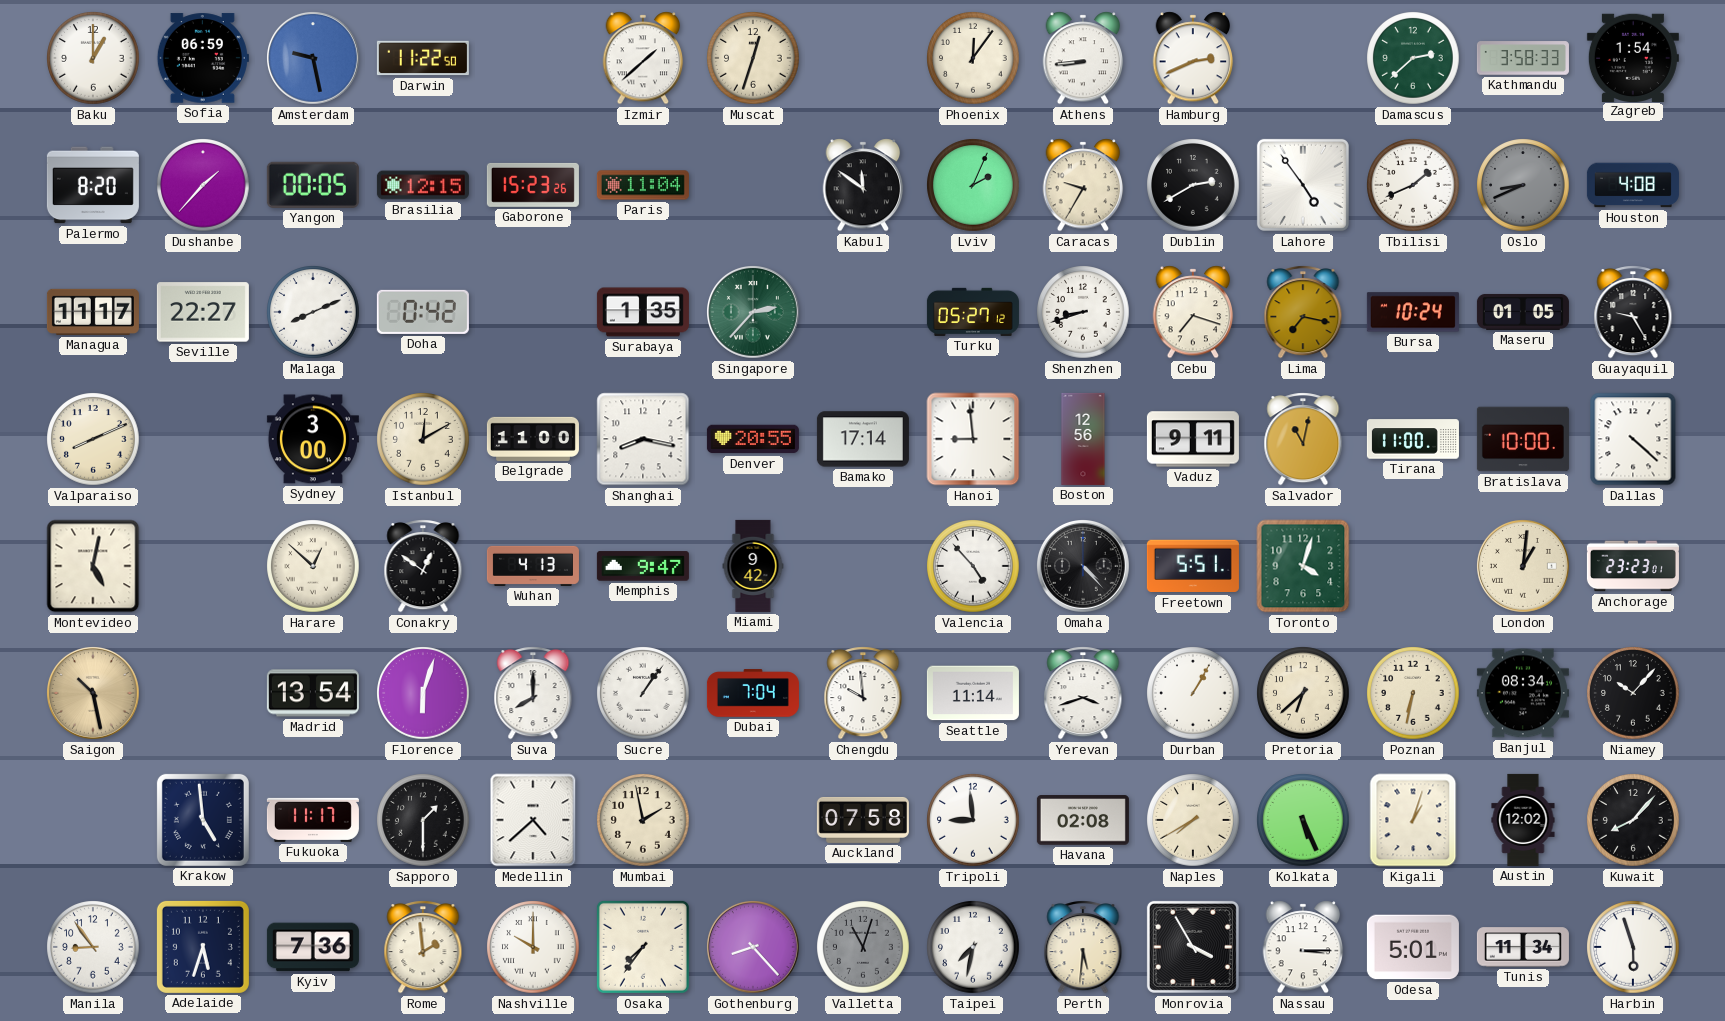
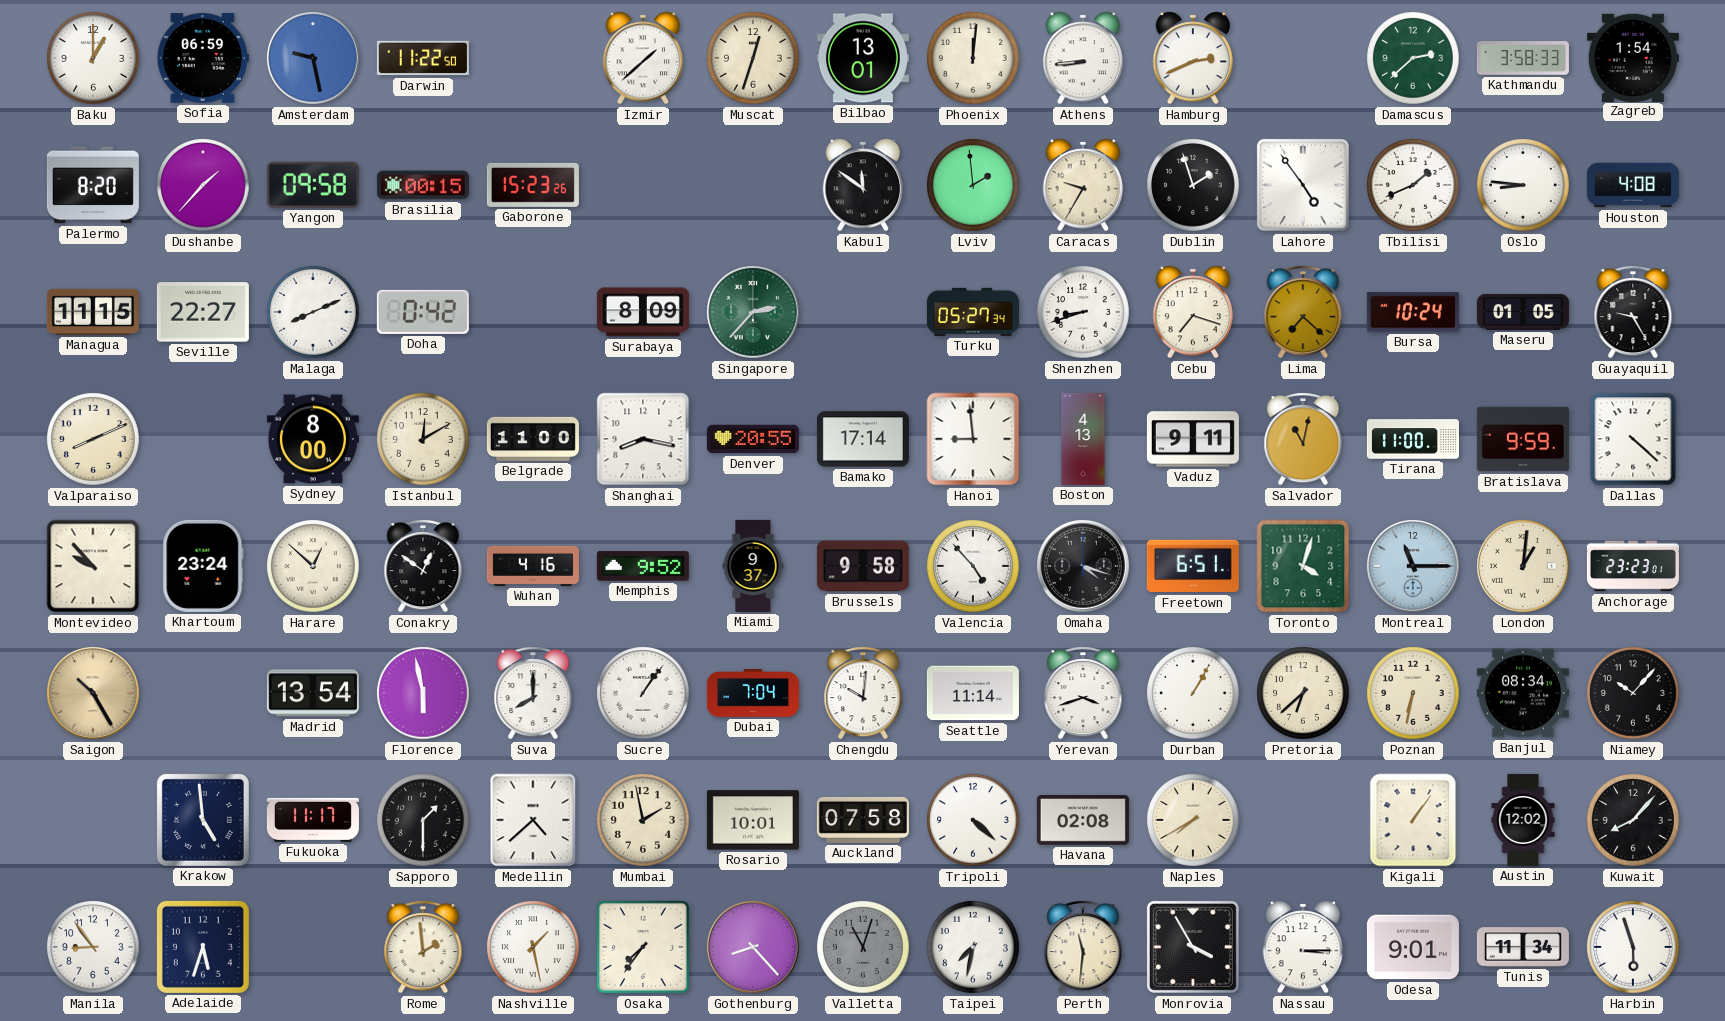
Bilbao: none -> 13:01 (863, 58)
Phoenix: 12:06 -> 12:01 (973, 58)
Yangon: 00:05 -> 09:58 (313, 185)
Brasilia: 12:15 -> 00:15 (423, 185)
Paris: 11:04 -> none (643, 185)
Lviv: 2:04 -> 1:59 (973, 185)
Dublin: 2:40 -> 1:57 (1193, 185)
Oslo: 8:41 -> 8:46 (1523, 185)
Oslo dial: grey -> white (1523, 185)
Managua: 11:17 -> 11:15 (93, 312)
Surabaya: 1:35 -> 8:09 (643, 312)
Turku: 05:27:12 -> 05:27:34 (973, 312)
Lima: 7:17 -> 7:22 (1303, 312)
Sydney: 3:00 -> 8:00 (313, 439)
Boston: 12:56 -> 4:13 (1083, 439)
Bratislava: 10:00 -> 9:59 (1523, 439)
Montevideo: 5:02 -> 9:53 (93, 566)
Khartoum: none -> 23:24 (203, 566)
Wuhan: 4:13 -> 4:16 (533, 566)
Memphis: 9:47 -> 9:52 (643, 566)
Miami: 9:42 -> 9:37 (753, 566)
Brussels: none -> 9:58 (863, 566)
Omaha: 4:23 -> 4:18 (1084, 567)
Freetown: 5:51 -> 6:51 (1193, 566)
Montreal: none -> 11:15 (1414, 567)
Saigon: 10:28 -> 10:25 (94, 694)
Florence: 6:03 -> 5:58 (423, 693)
Chengdu: 9:59 -> 10:01 (863, 693)
Rosario: none -> 10:01 (753, 820)
Tripoli: 8:59 -> 4:22 (973, 820)
Kolkata: 5:26 -> none (1303, 820)
Kigali: 1:03 -> 1:06 (1413, 820)
Kyiv: 7:36 -> none (313, 947)
Nashville: 10:00 -> 1:28 (533, 947)
Perth: 5:31 -> 11:31 (1083, 947)
Odesa: 5:01 -> 9:01 (1413, 947)
